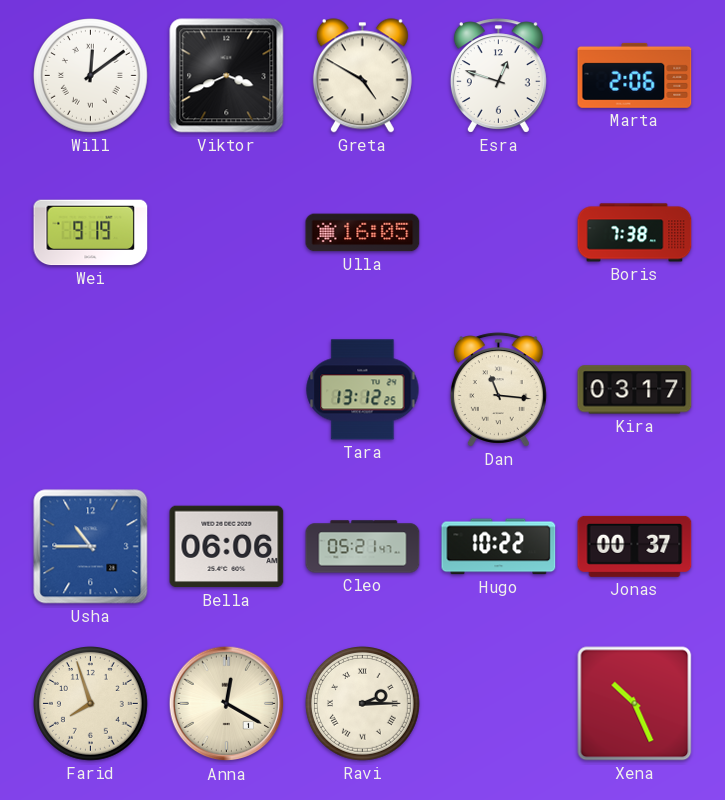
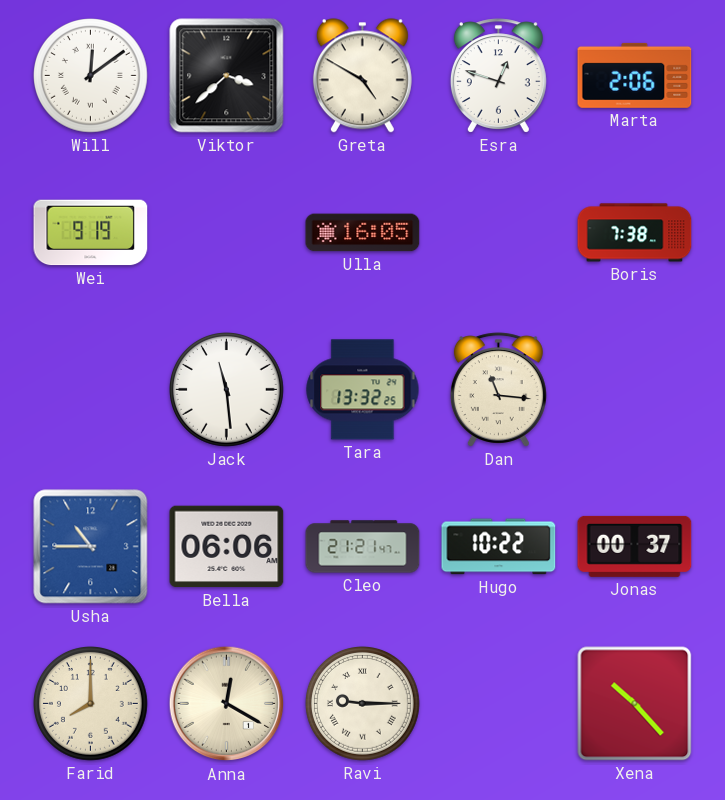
Viktor: 3:41 -> 3:38 (227, 76)
Jack: none -> 11:29 (227, 390)
Tara: 13:12 -> 13:32 (363, 390)
Kira: 03:17 -> none (635, 390)
Cleo: 05:21 -> 21:21 (363, 547)
Farid: 7:57 -> 8:00 (91, 704)
Ravi: 2:15 -> 9:15 (363, 704)
Xena: 10:26 -> 10:23 (635, 704)
